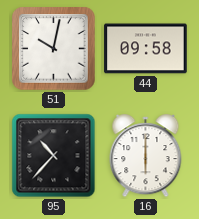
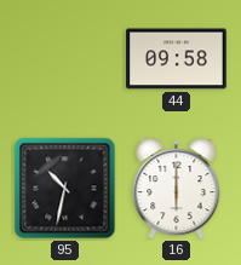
51: 10:02 -> none (54, 49)
95: 10:37 -> 10:32 (65, 189)
